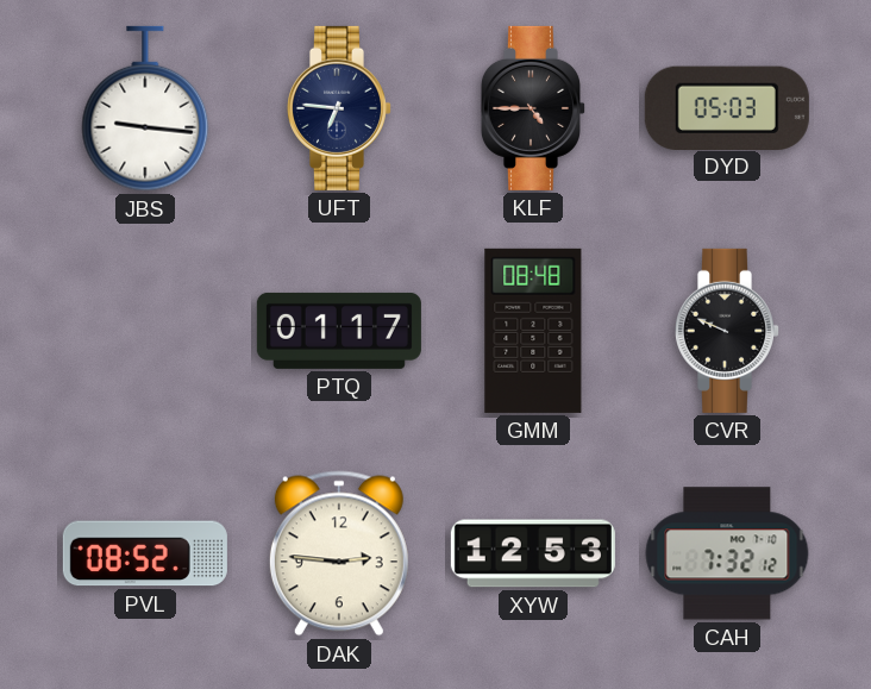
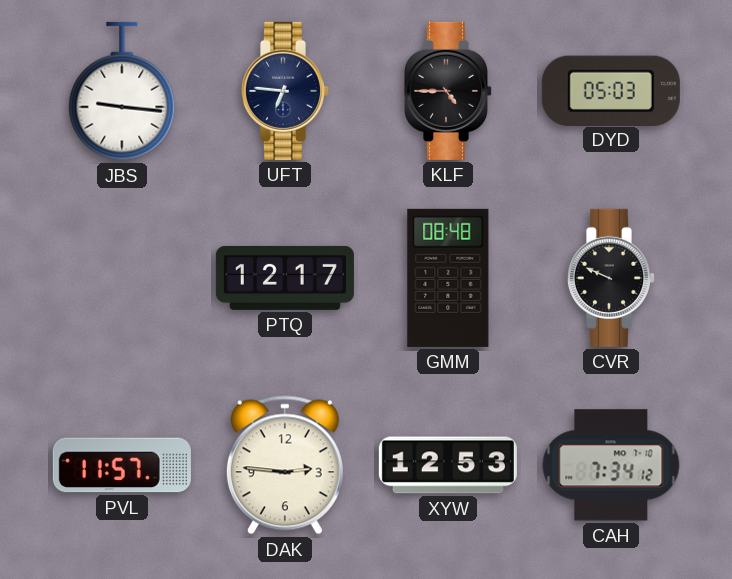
PTQ: 01:17 -> 12:17 (285, 278)
PVL: 08:52 -> 11:57 (122, 465)
CAH: 7:32 -> 7:34 (611, 465)
